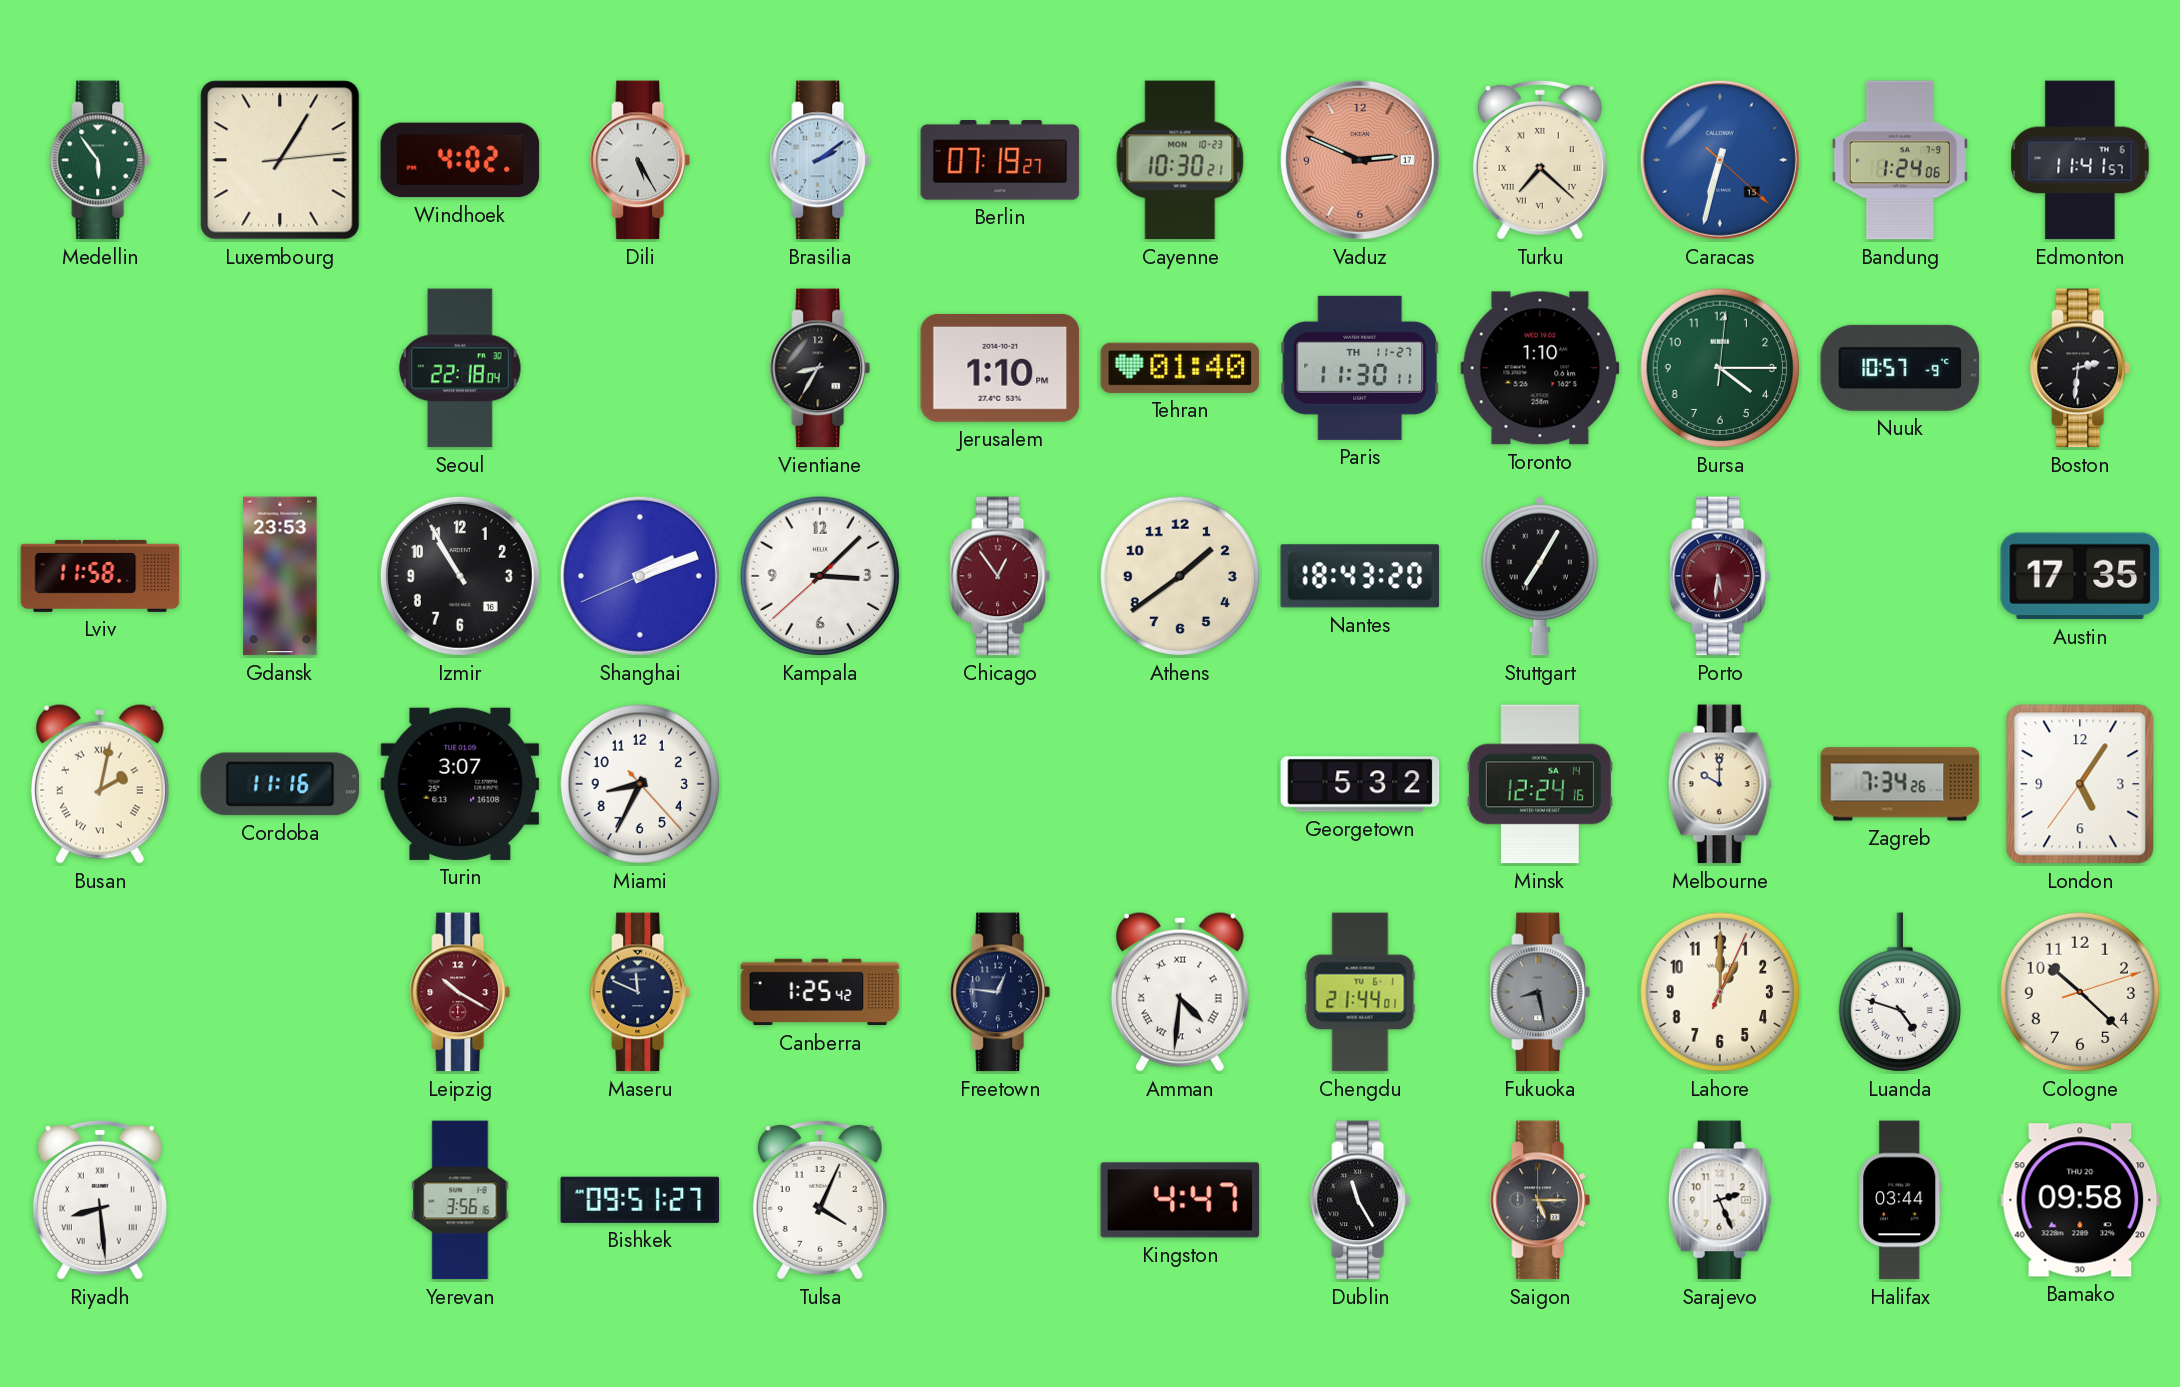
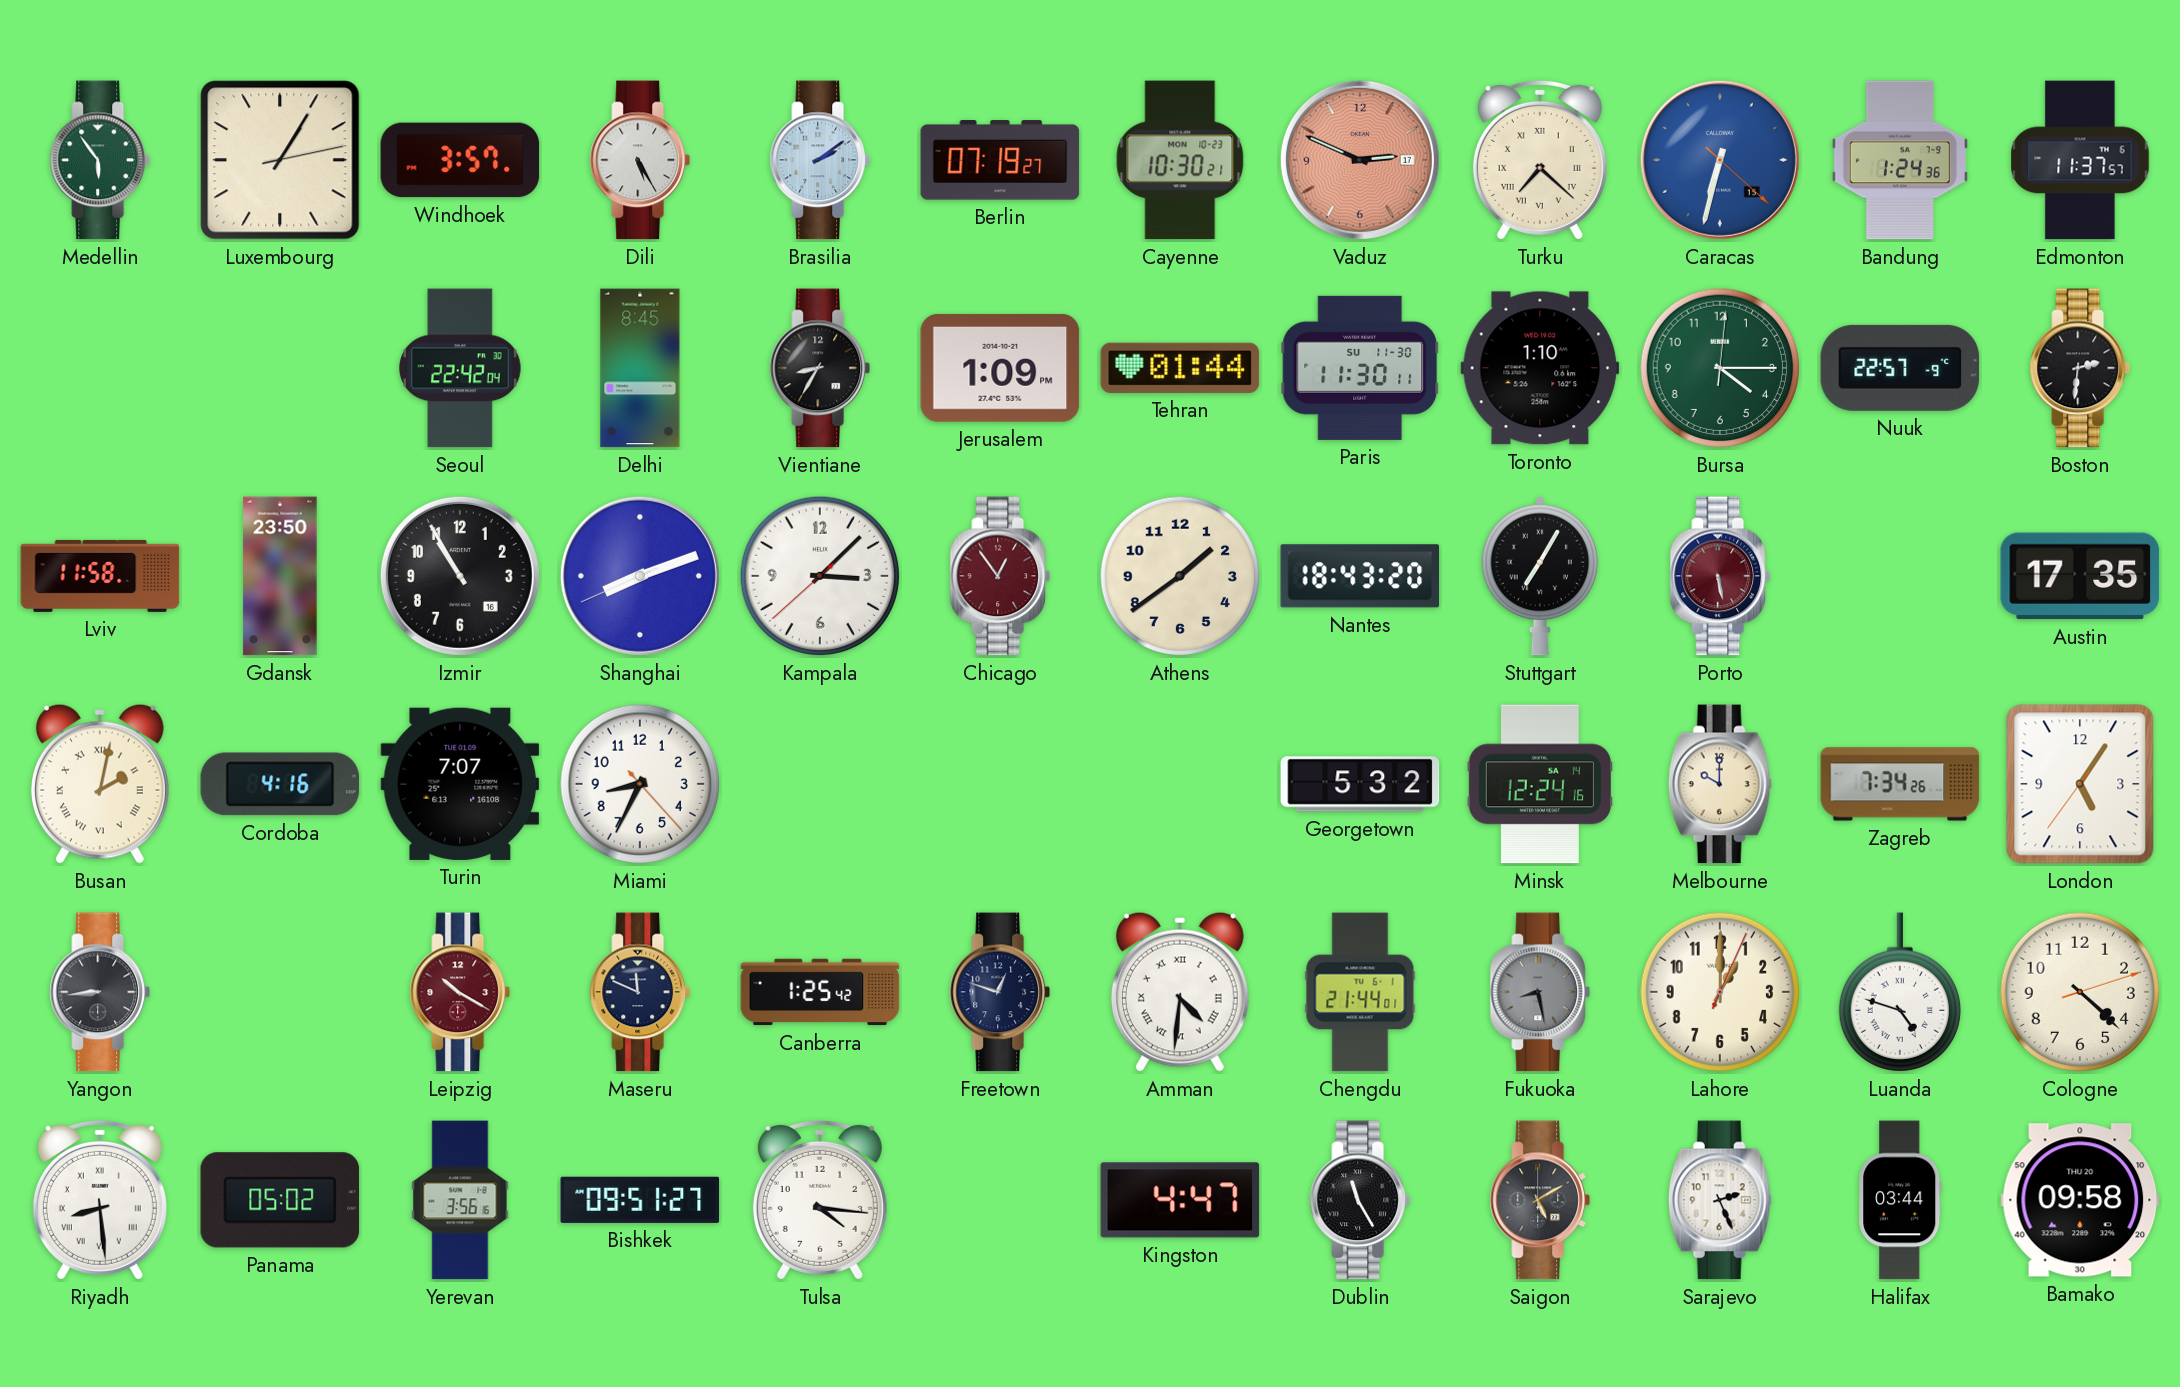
Luxembourg: 1:05:14 -> 1:05:13 (280, 160)
Windhoek: 4:02 -> 3:57 (460, 160)
Bandung: 1:24:06 -> 1:24:36 (1900, 160)
Edmonton: 11:41 -> 11:37 (2080, 160)
Seoul: 22:18 -> 22:42 (460, 368)
Delhi: none -> 8:45 (640, 368)
Jerusalem: 1:10 -> 1:09 (1000, 368)
Tehran: 01:40 -> 01:44 (1180, 368)
Paris date: TH 11-27 -> SU 11-30 (1360, 368)
Nuuk: 10:57 -> 22:57 (1900, 368)
Gdansk: 23:53 -> 23:50 (280, 576)
Shanghai: 2:11 -> 8:11 (640, 576)
Porto: 5:31 -> 5:28 (1719, 576)
Cordoba: 11:16 -> 4:16 (280, 784)
Turin: 3:07 -> 7:07 (460, 784)
Yangon: none -> 8:44 (99, 992)
Freetown: 12:46 -> 12:48 (999, 992)
Cologne: 10:22 -> 4:22 (2080, 992)
Panama: none -> 05:02 (280, 1200)
Tulsa: 4:04 -> 4:16 (820, 1200)
Saigon: 5:15 -> 5:10 (1539, 1200)
